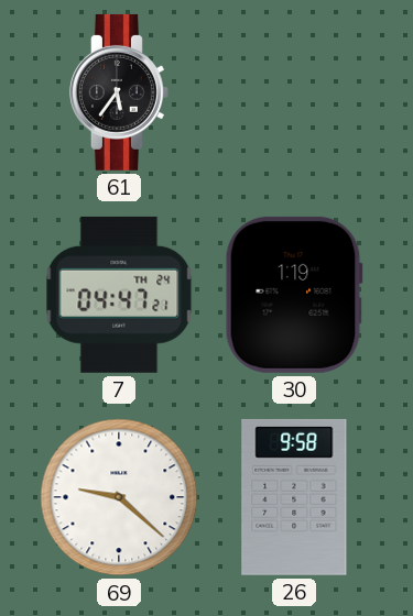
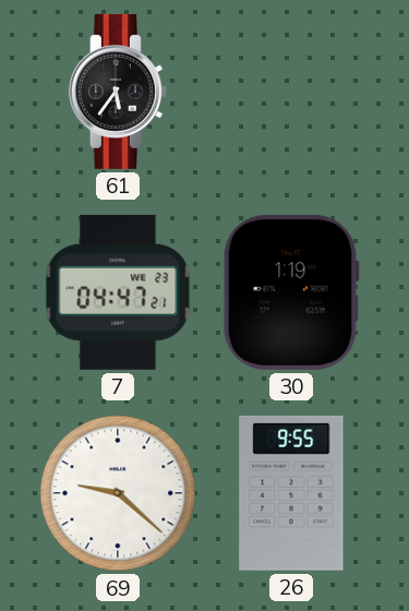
7 date: TH 24 -> WE 23 (118, 292)
26: 9:58 -> 9:55 (291, 493)
